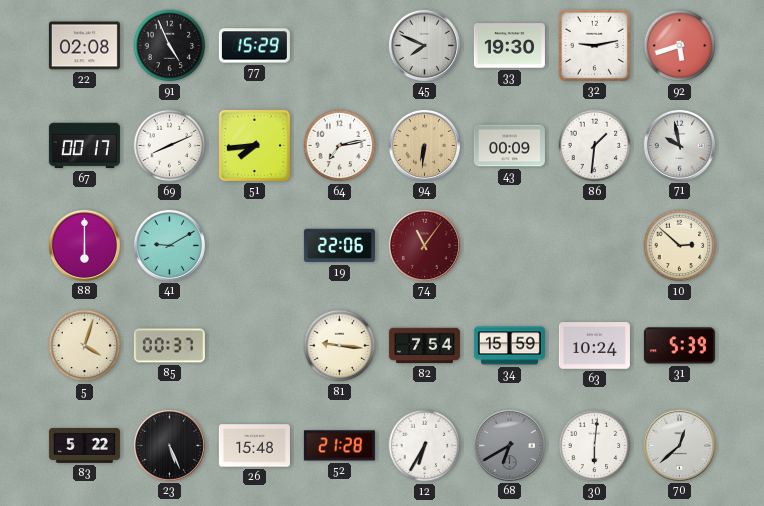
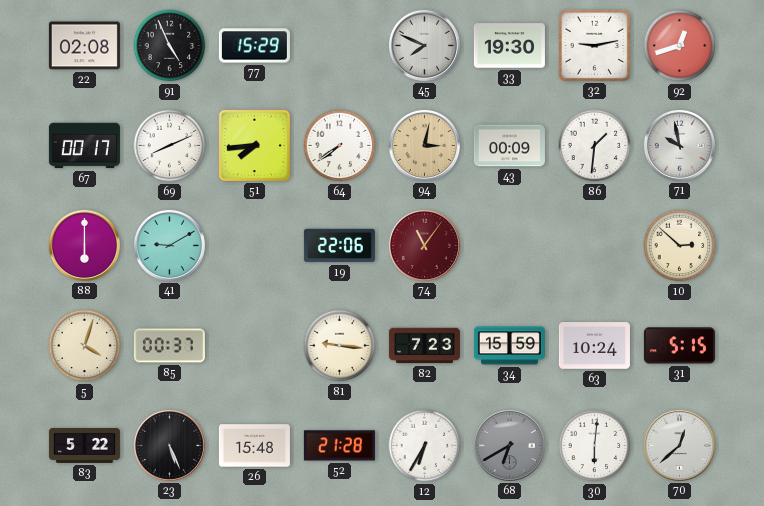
92: 5:42 -> 12:42 (680, 46)
64: 7:13 -> 7:39 (340, 146)
94: 6:31 -> 3:02 (424, 145)
82: 7:54 -> 7:23 (424, 346)
31: 5:39 -> 5:15 (679, 346)
